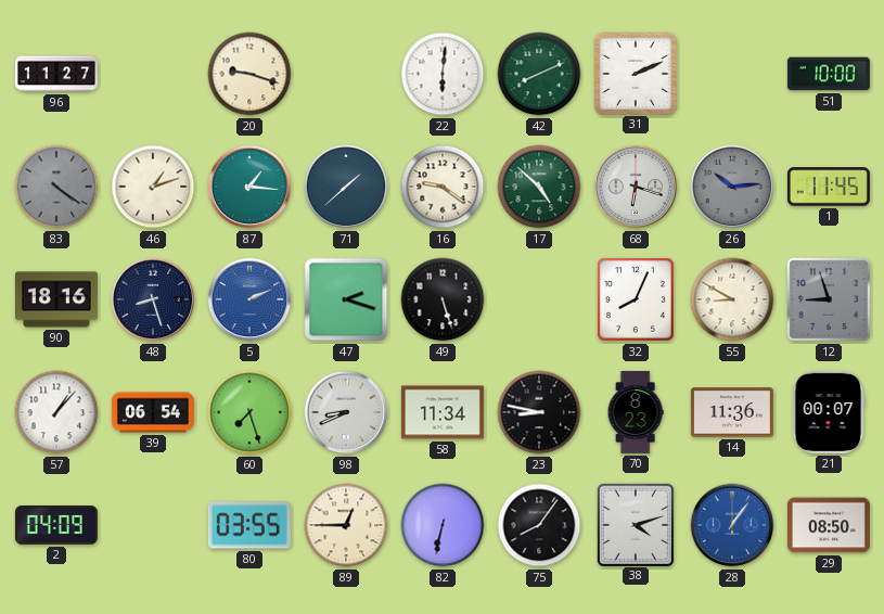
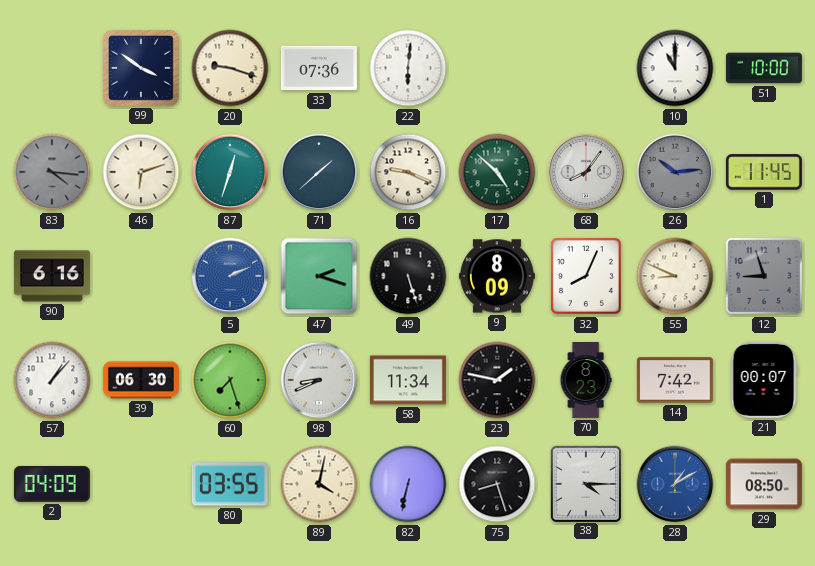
96: 11:27 -> none (56, 74)
99: none -> 3:51 (142, 69)
33: none -> 07:36 (319, 68)
42: 8:11 -> none (539, 74)
31: 2:11 -> none (635, 73)
10: none -> 11:00 (675, 68)
83: 4:21 -> 4:16 (52, 172)
46: 1:12 -> 6:12 (141, 172)
87: 1:16 -> 12:33 (230, 172)
16: 9:21 -> 9:19 (408, 172)
68: 6:18 -> 8:06 (586, 172)
90: 18:16 -> 6:16 (52, 276)
48: 8:27 -> none (153, 299)
9: none -> 8:09 (497, 276)
55: 8:50 -> 8:49 (675, 276)
39: 06:54 -> 06:30 (141, 380)
23: 8:47 -> 1:47 (497, 380)
14: 11:36 -> 7:42 (675, 380)
89: 12:45 -> 4:02 (319, 484)
75: 8:06 -> 8:27 (497, 484)
38: 4:12 -> 4:15 (585, 483)
28: 1:06 -> 1:10 (675, 484)
